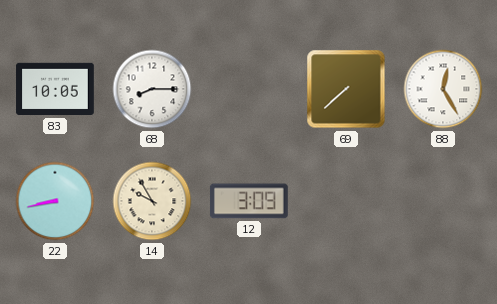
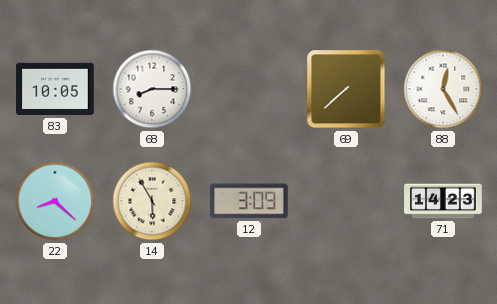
22: 8:43 -> 8:22 (55, 201)
14: 9:55 -> 5:55 (152, 201)
71: none -> 14:23 (443, 201)
